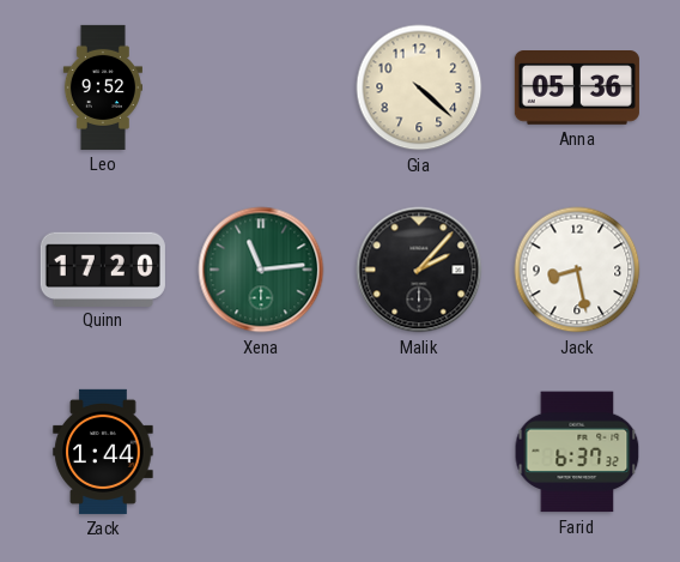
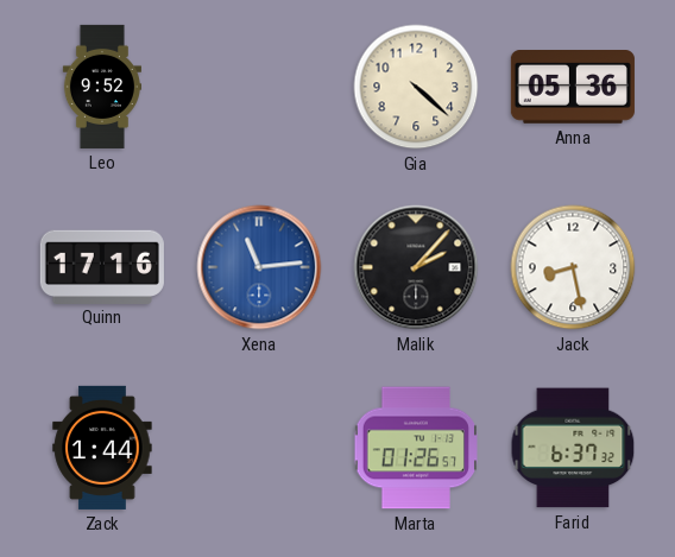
Quinn: 17:20 -> 17:16 (102, 266)
Xena dial: green -> blue (259, 267)
Marta: none -> 01:26 (415, 448)
